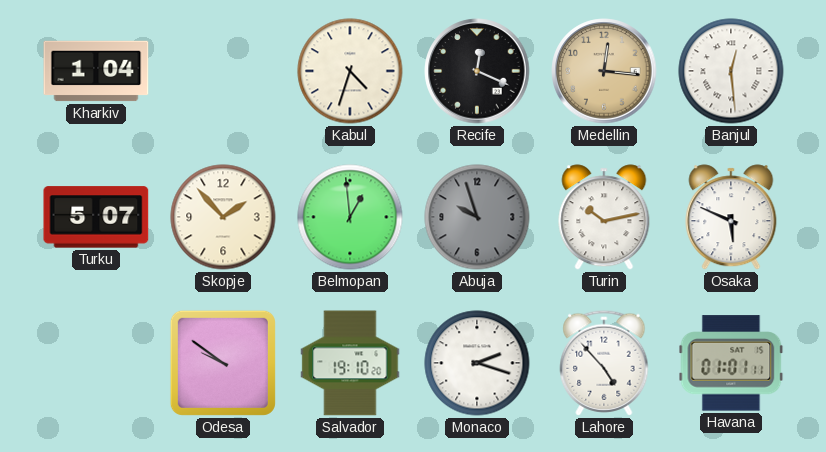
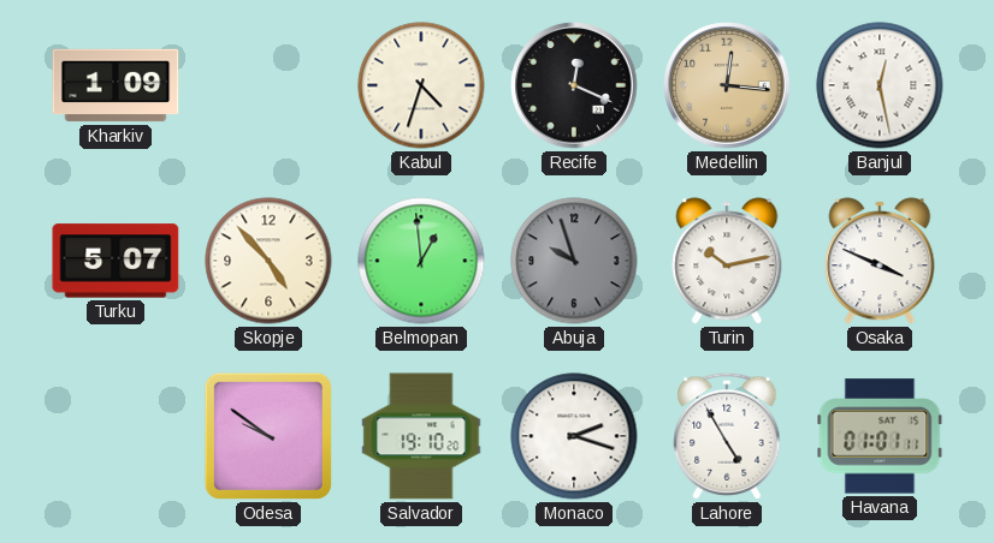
Kharkiv: 1:04 -> 1:09 (116, 85)
Banjul: 12:29 -> 12:28 (880, 85)
Skopje: 1:53 -> 4:53 (268, 261)
Osaka: 5:49 -> 3:49 (880, 261)
Lahore: 4:53 -> 4:55 (727, 436)
